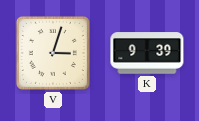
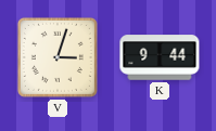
K: 9:39 -> 9:44 (160, 57)
